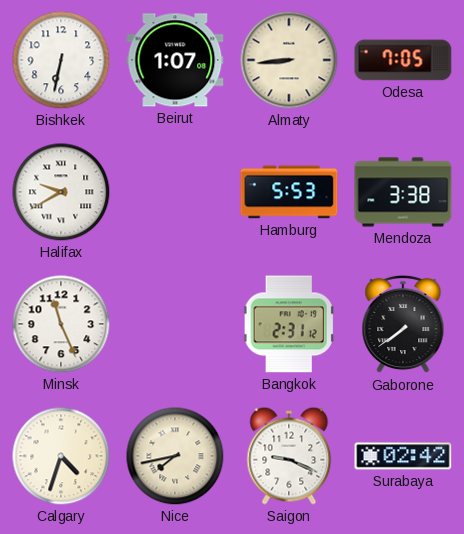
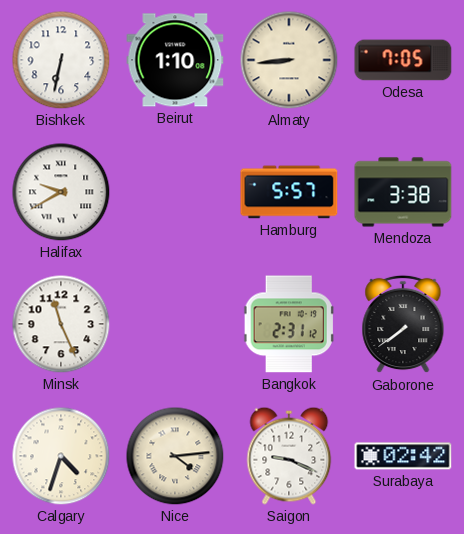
Beirut: 1:07 -> 1:10 (175, 60)
Hamburg: 5:53 -> 5:57 (289, 192)
Nice: 7:43 -> 4:14 (175, 456)
